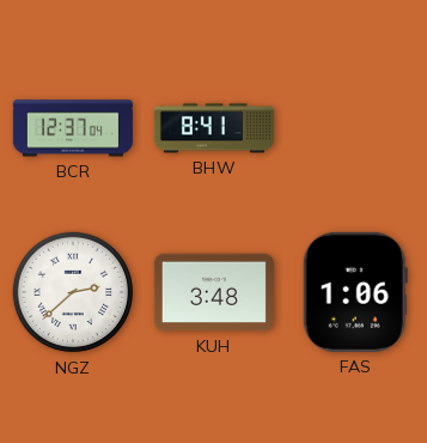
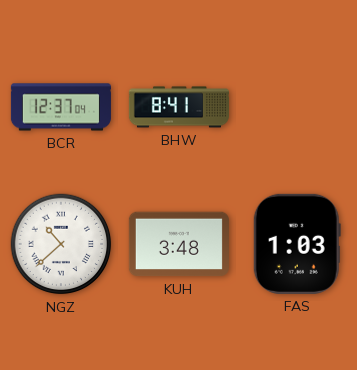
NGZ: 2:38 -> 10:38 (61, 244)
FAS: 1:06 -> 1:03 (297, 244)
